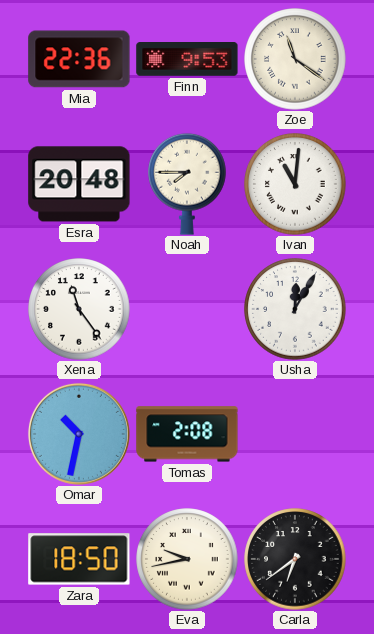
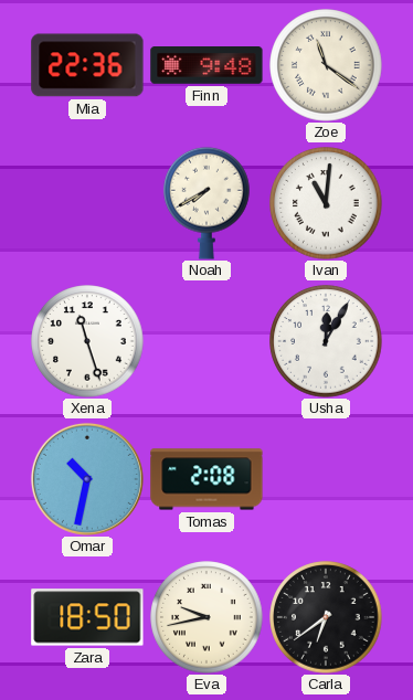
Finn: 9:53 -> 9:48 (206, 66)
Esra: 20:48 -> none (79, 184)
Noah: 7:45 -> 7:40 (206, 203)
Xena: 11:24 -> 11:27 (87, 341)
